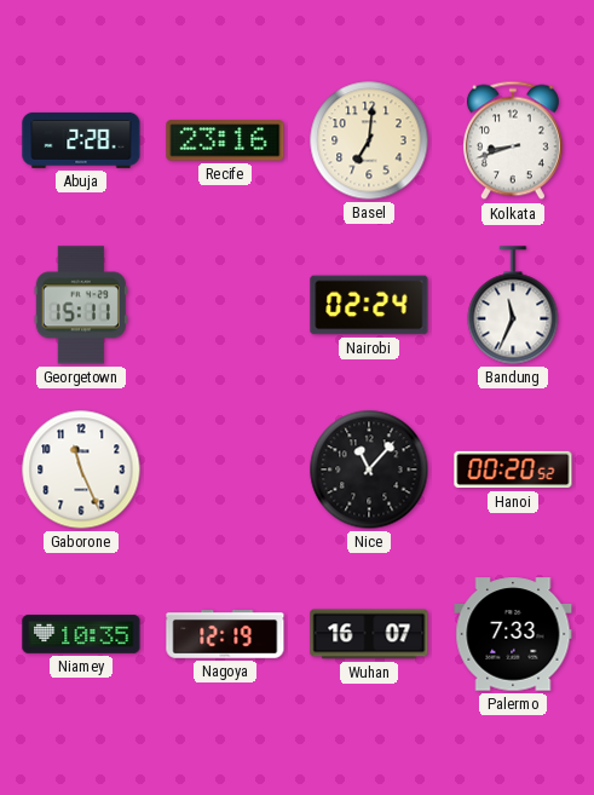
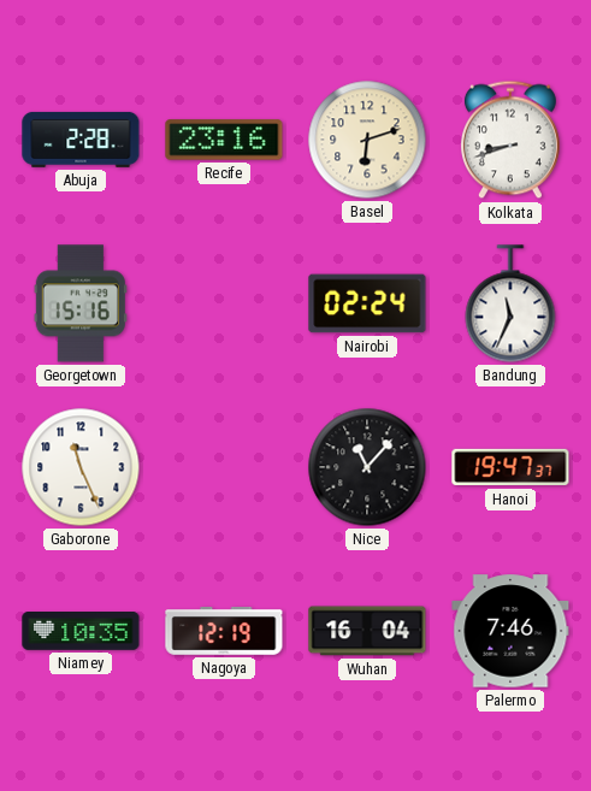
Basel: 7:01 -> 6:12 (367, 140)
Georgetown: 15:11 -> 15:16 (81, 303)
Hanoi: 00:20 -> 19:47 (510, 467)
Wuhan: 16:07 -> 16:04 (367, 631)
Palermo: 7:33 -> 7:46 (510, 631)
